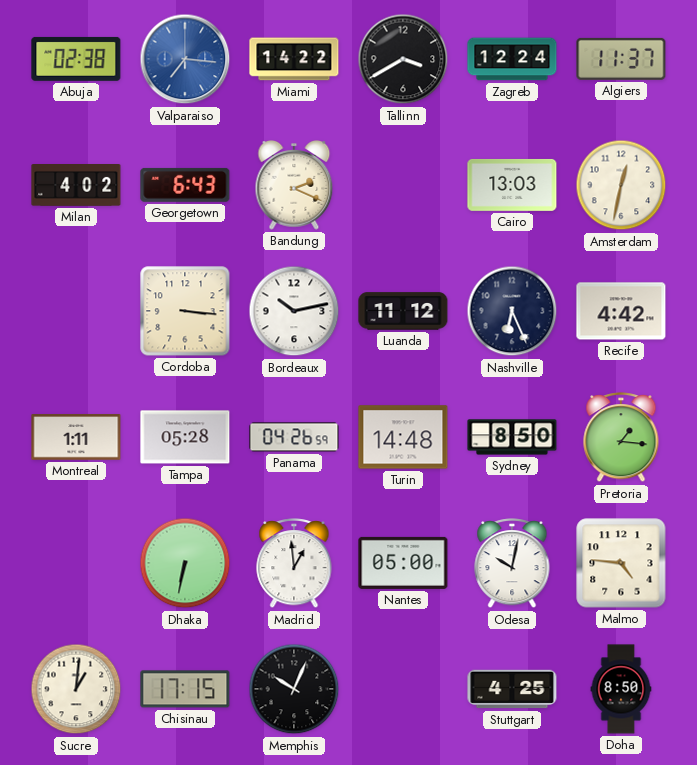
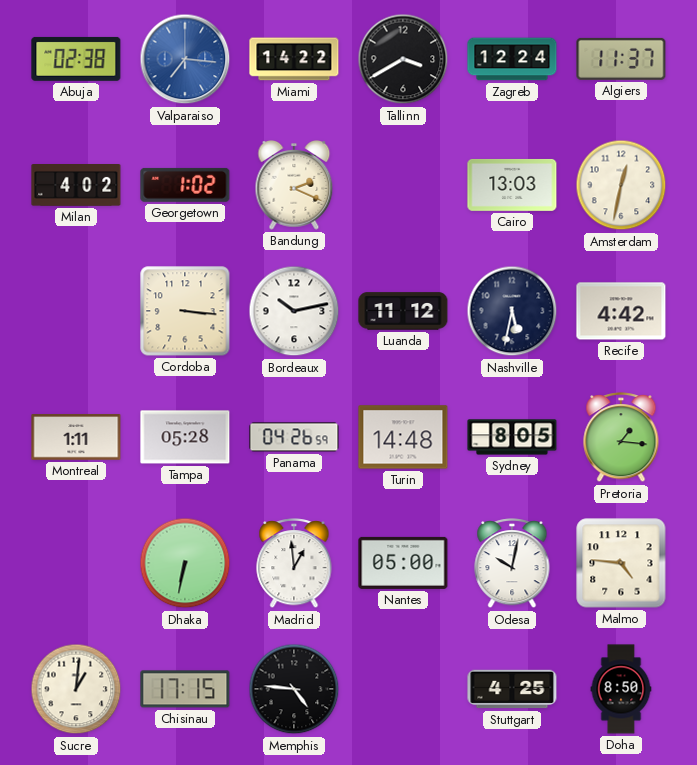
Georgetown: 6:43 -> 1:02 (185, 185)
Nashville: 6:26 -> 5:32 (512, 311)
Sydney: 8:50 -> 8:05 (512, 437)
Memphis: 10:04 -> 4:46 (294, 689)
